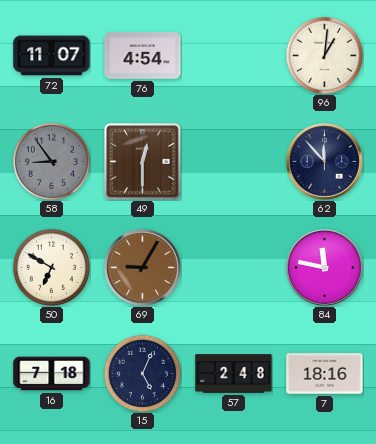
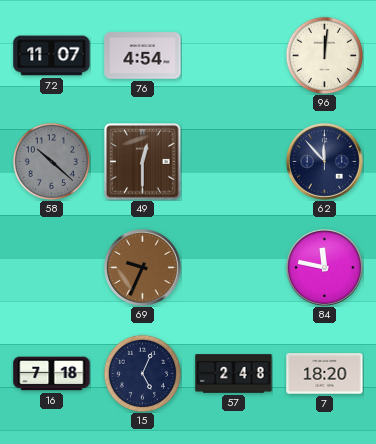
96: 1:01 -> 12:01 (324, 55)
58: 8:54 -> 10:22 (51, 161)
50: 6:50 -> none (51, 267)
69: 9:05 -> 9:34 (142, 267)
7: 18:16 -> 18:20 (325, 374)
